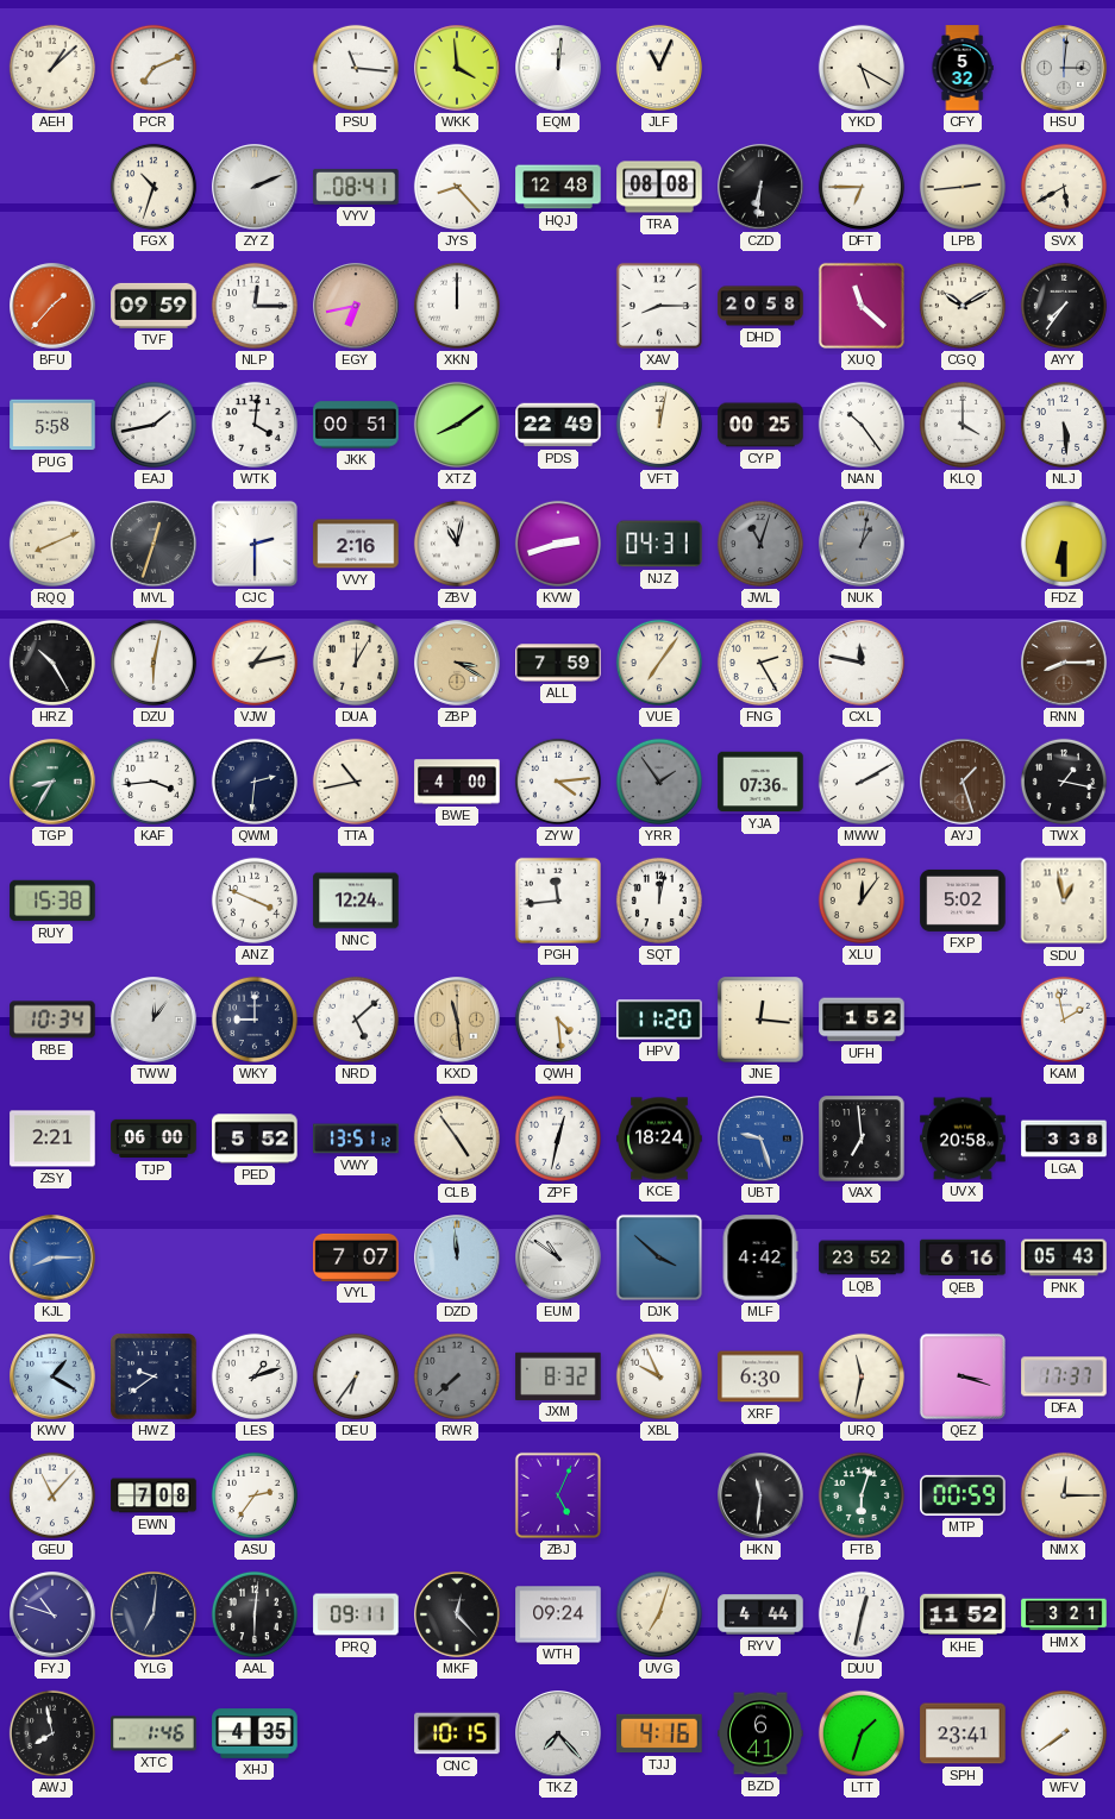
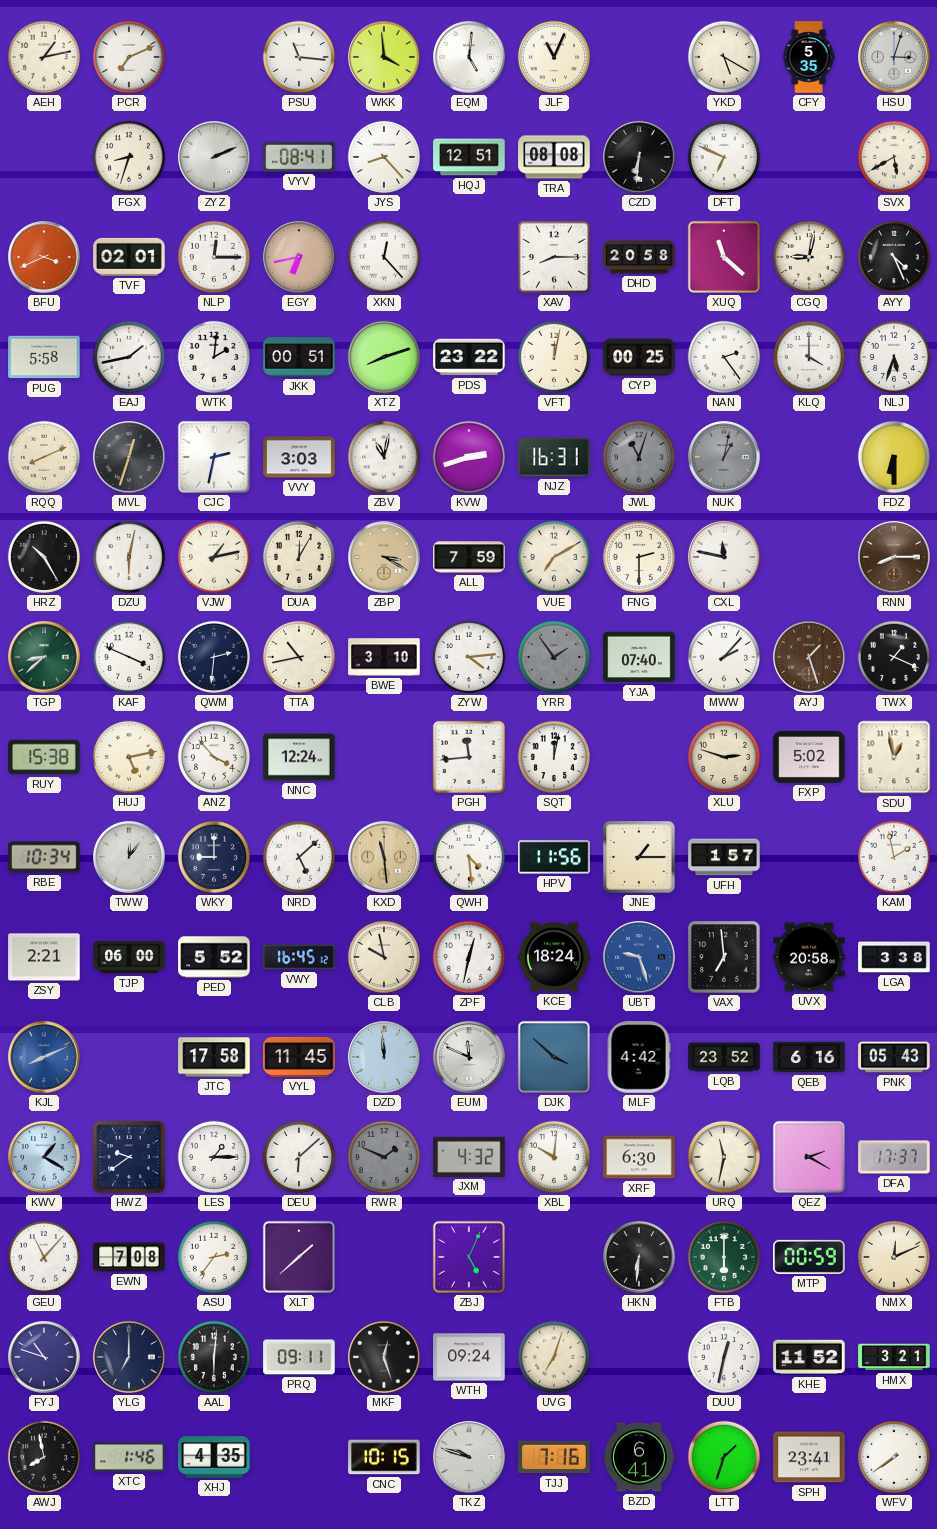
AEH: 1:08 -> 1:13 (43, 57)
EQM: 12:01 -> 5:01 (469, 57)
CFY: 5:32 -> 5:35 (809, 57)
HSU: 3:01 -> 3:03 (894, 57)
FGX: 10:33 -> 8:33 (128, 157)
HQJ: 12:48 -> 12:51 (469, 157)
DFT: 6:45 -> 6:49 (723, 157)
LPB: 2:44 -> none (961, 187)
BFU: 1:37 -> 3:41 (44, 257)
TVF: 09:59 -> 02:01 (129, 257)
XKN: 12:00 -> 12:23 (383, 257)
CGQ: 10:10 -> 9:02 (808, 257)
AYY: 7:36 -> 4:26 (893, 257)
WTK: 4:01 -> 2:01 (213, 357)
XTZ: 8:09 -> 8:12 (383, 357)
PDS: 22:49 -> 23:22 (469, 357)
NAN: 10:24 -> 2:24 (723, 357)
NLJ: 5:29 -> 5:33 (893, 357)
CJC: 2:30 -> 2:32 (214, 457)
VVY: 2:16 -> 3:03 (299, 457)
NJZ: 04:31 -> 16:31 (554, 457)
VUE: 7:06 -> 7:10 (553, 557)
FNG: 2:25 -> 2:30 (638, 557)
TGP: 8:35 -> 8:38 (44, 657)
KAF: 3:44 -> 3:49 (128, 657)
BWE: 4:00 -> 3:10 (384, 657)
YJA: 07:36 -> 07:40 (639, 657)
MWW: 2:10 -> 2:07 (723, 657)
TWX: 1:17 -> 1:19 (893, 657)
HUJ: none -> 5:13 (128, 757)
ANZ: 3:49 -> 3:53 (213, 757)
XLU: 12:06 -> 2:48 (723, 757)
HPV: 11:20 -> 11:56 (554, 857)
JNE: 12:16 -> 1:15 (639, 857)
UFH: 1:52 -> 1:57 (724, 857)
VWY: 13:51 -> 16:45 (299, 957)
CLB: 4:54 -> 9:58 (383, 957)
KJL: 8:15 -> 8:11 (44, 1057)
JTC: none -> 17:58 (214, 1057)
VYL: 7:07 -> 11:45 (299, 1057)
EUM: 10:51 -> 11:49 (469, 1057)
LES: 1:12 -> 1:15 (213, 1157)
DEU: 6:36 -> 6:08 (298, 1157)
RWR: 7:38 -> 1:49 (383, 1157)
JXM: 8:32 -> 4:32 (469, 1157)
XBL: 9:56 -> 10:01 (553, 1157)
QEZ: 3:18 -> 2:20 (809, 1157)
XLT: none -> 1:38 (299, 1257)
HKN: 11:31 -> 6:31 (639, 1257)
FTB: 6:03 -> 6:00 (723, 1257)
NMX: 12:15 -> 12:11 (893, 1257)
YLG: 7:01 -> 7:00 (129, 1357)
MKF: 12:23 -> 12:27 (384, 1357)
RYV: 4:44 -> none (760, 1614)
TKZ: 7:23 -> 9:48 (469, 1457)
TJJ: 4:16 -> 7:16 (554, 1457)
